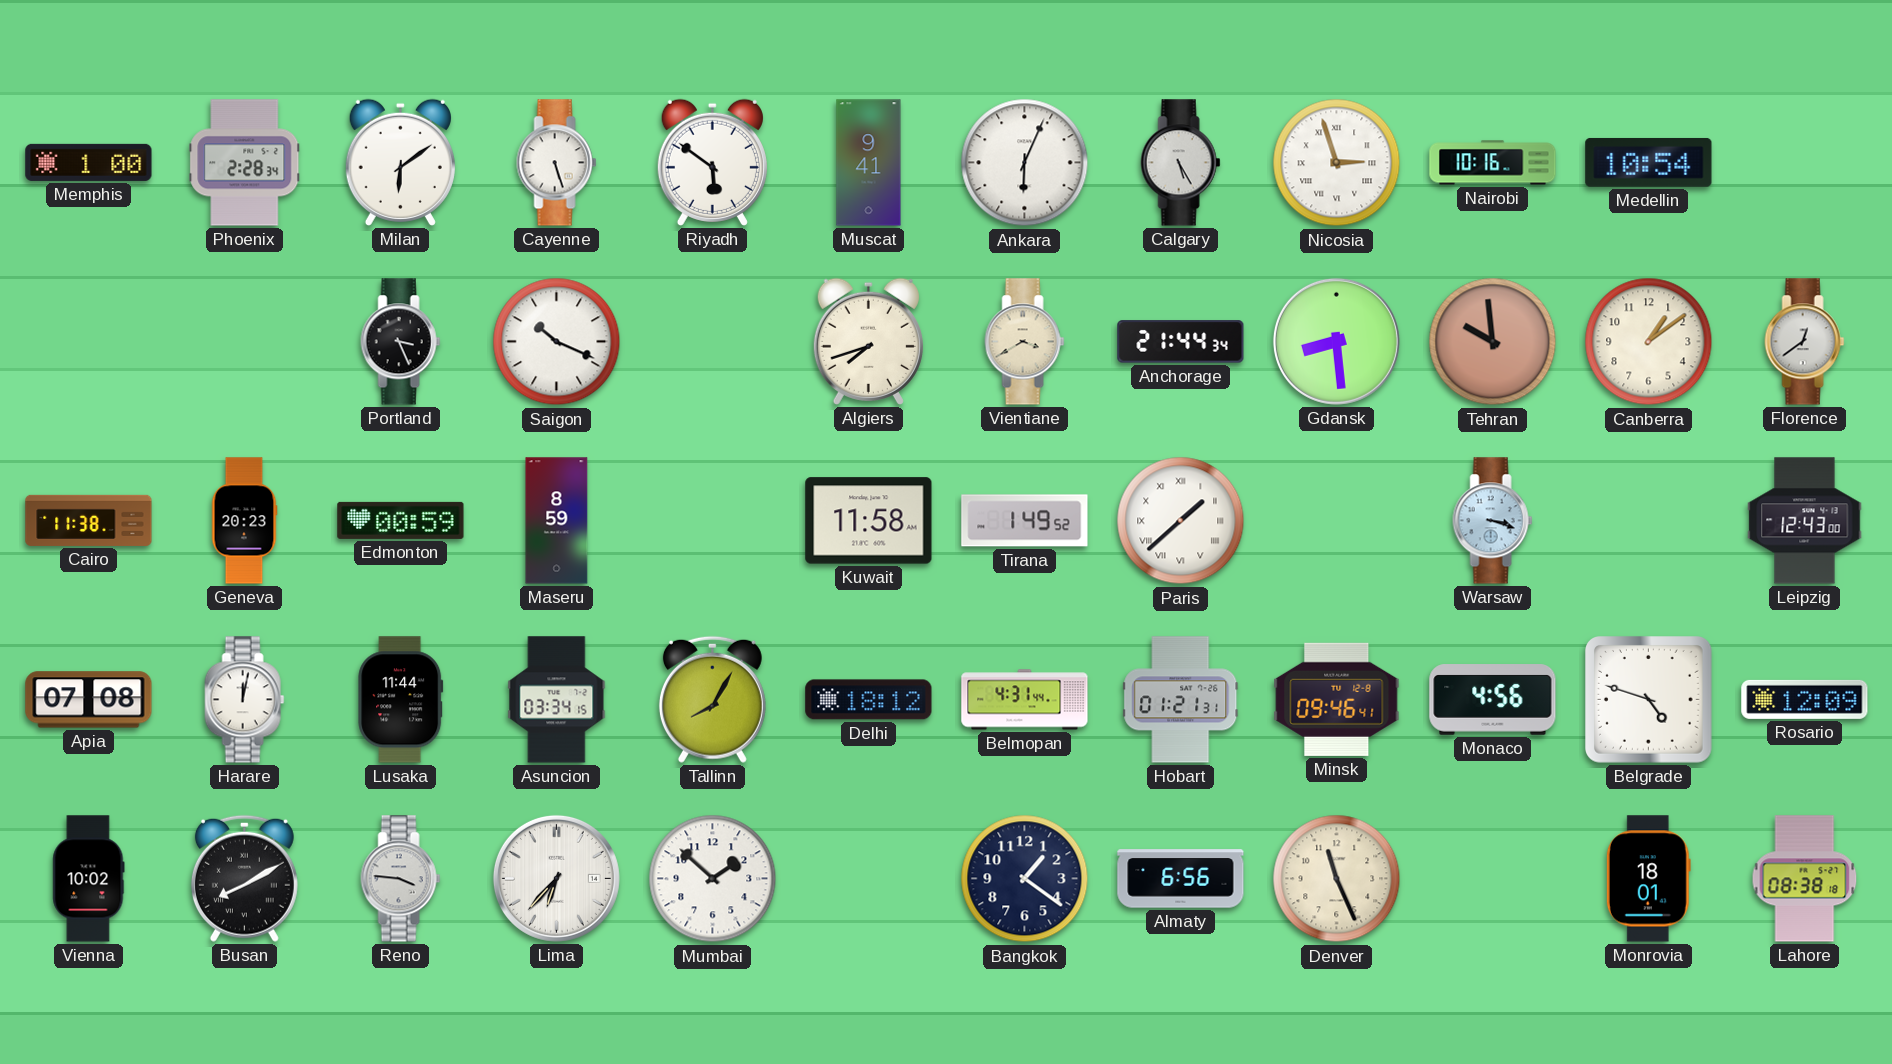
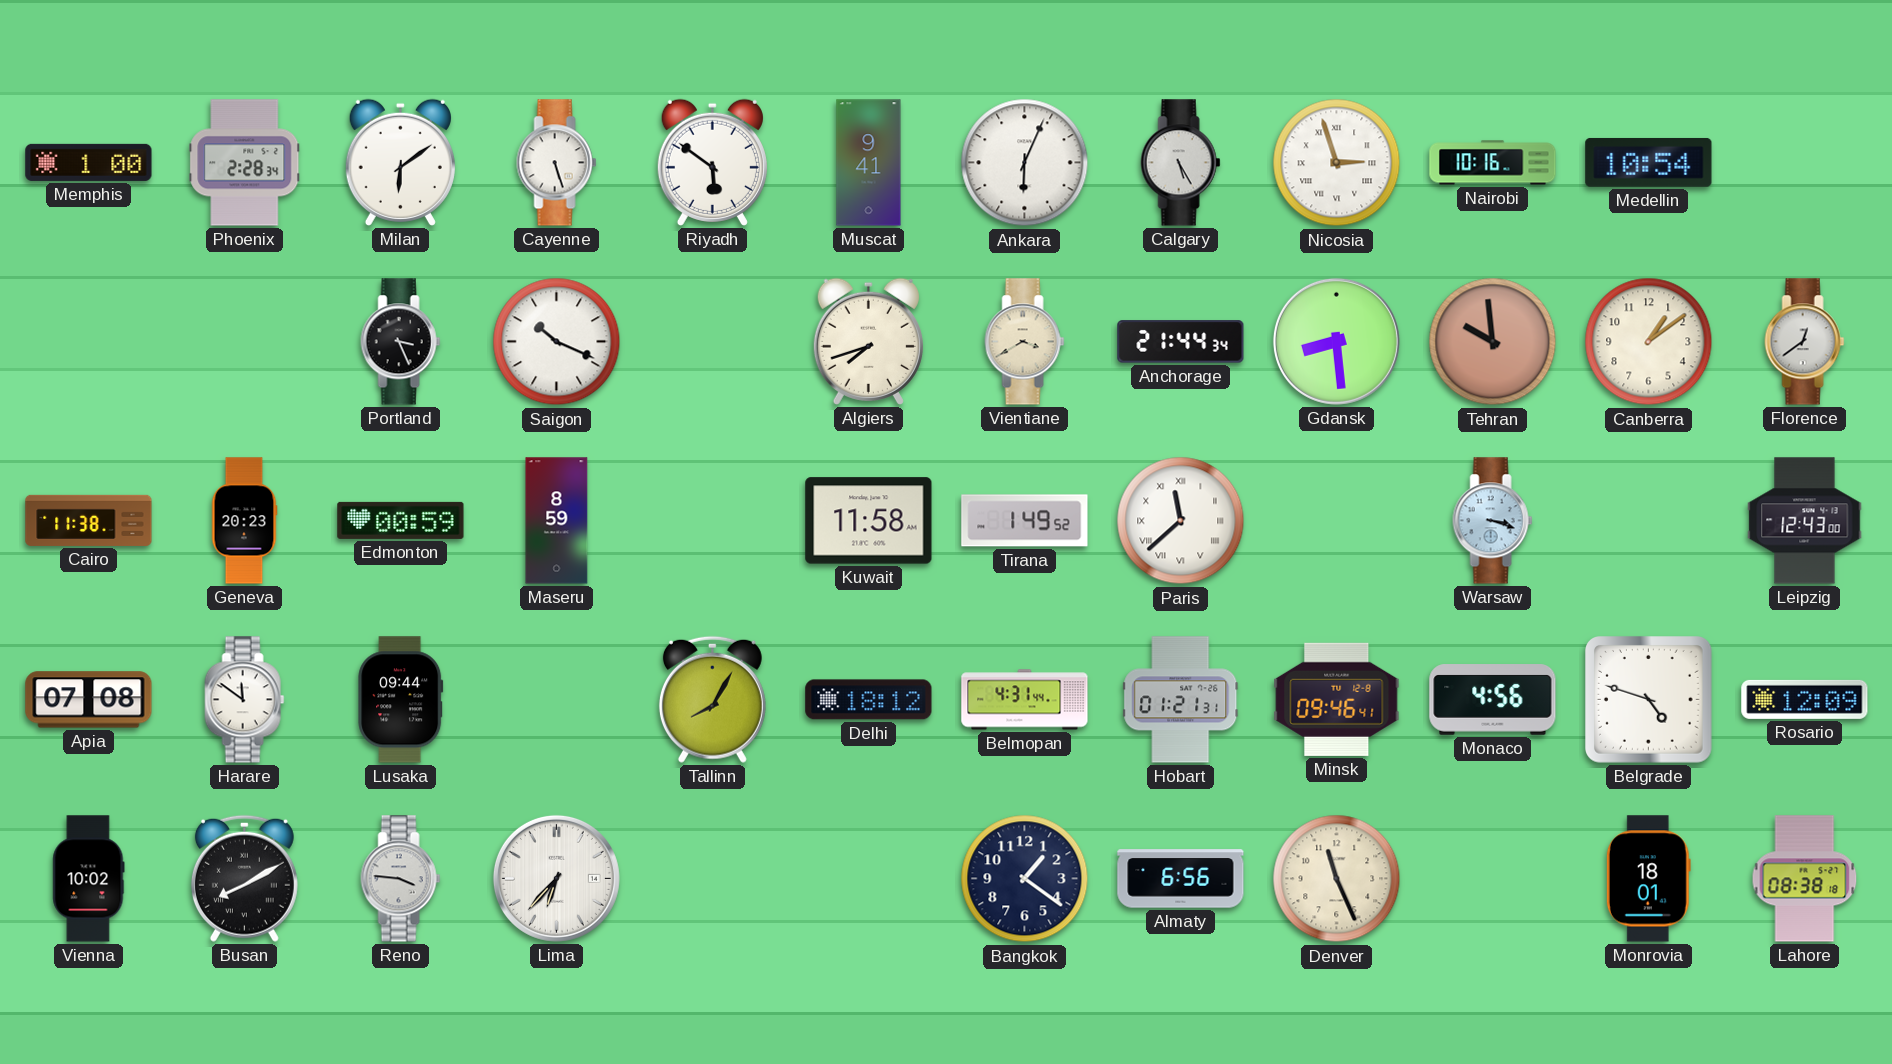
Paris: 1:38 -> 11:38 (1181, 521)
Harare: 12:02 -> 11:51 (245, 700)
Lusaka: 11:44 -> 09:44 (401, 700)
Asuncion: 03:34 -> none (557, 700)
Mumbai: 1:52 -> none (713, 879)
